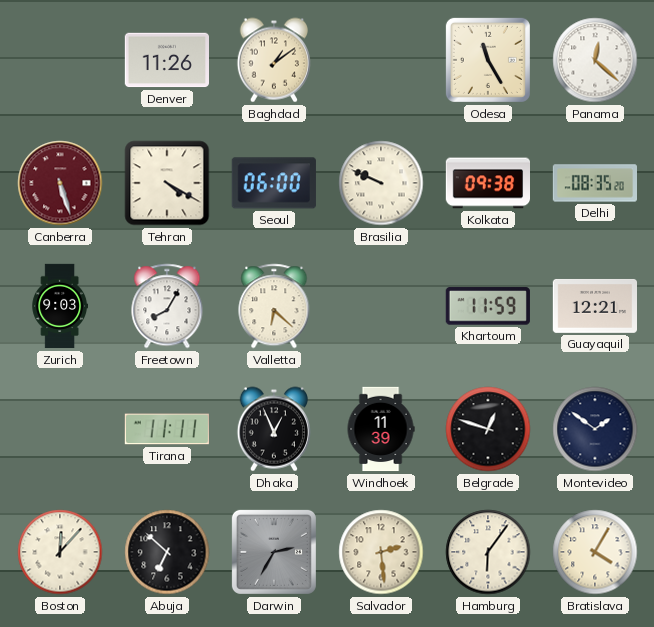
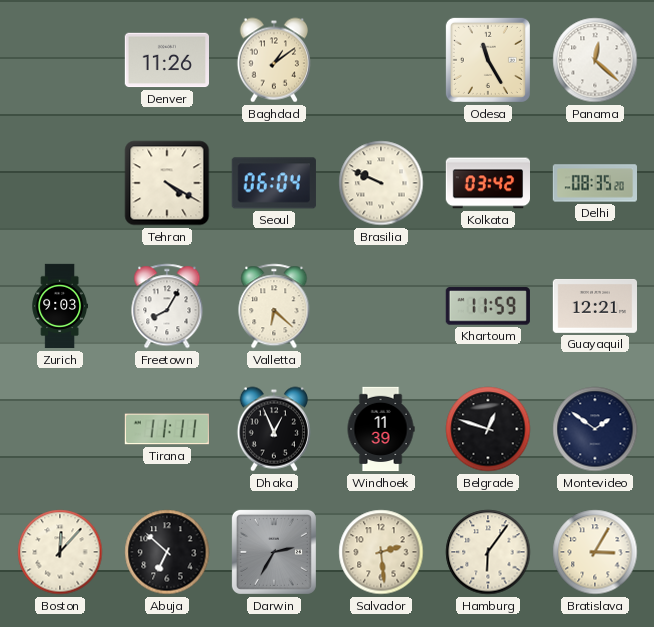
Canberra: 5:27 -> none (60, 183)
Seoul: 06:00 -> 06:04 (274, 183)
Kolkata: 09:38 -> 03:42 (487, 183)
Bratislava: 4:05 -> 3:05 (595, 552)
